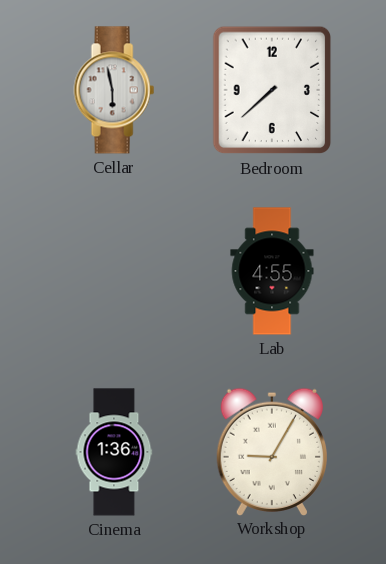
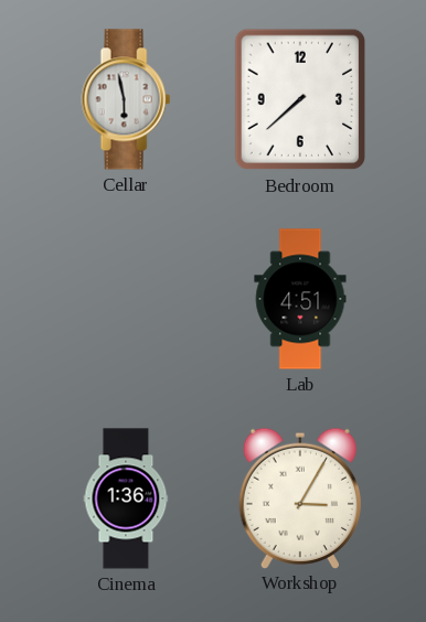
Lab: 4:55 -> 4:51 (300, 299)
Workshop: 9:05 -> 3:05 (299, 497)
